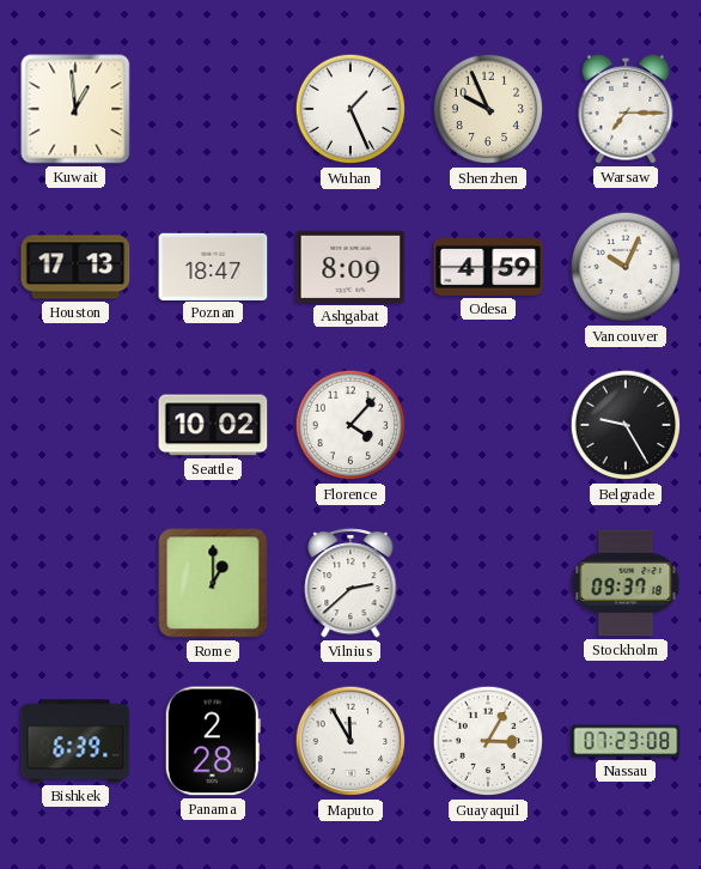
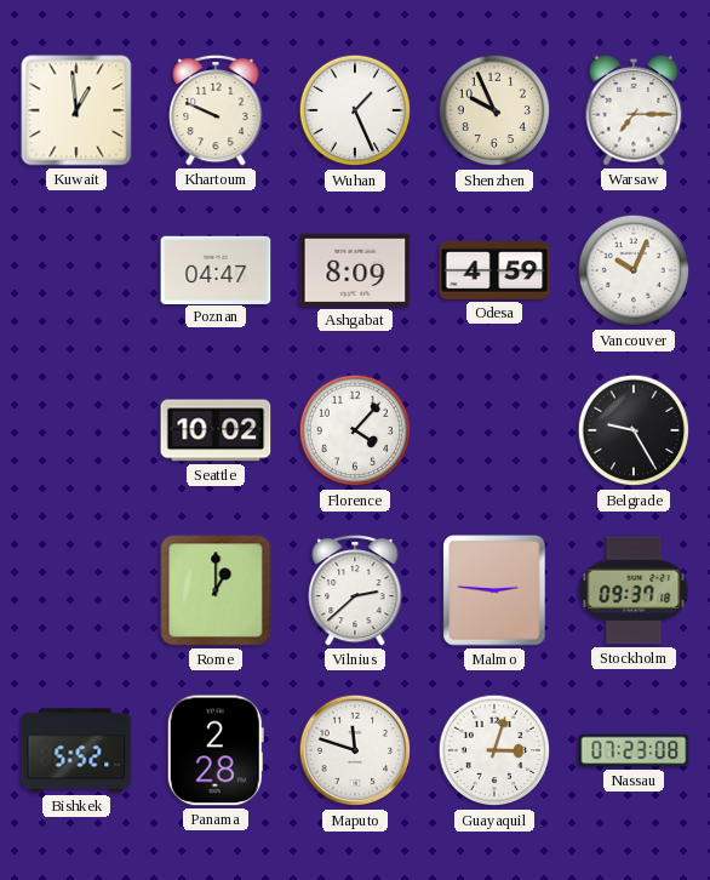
Khartoum: none -> 9:49 (216, 110)
Houston: 17:13 -> none (75, 267)
Poznan: 18:47 -> 04:47 (216, 269)
Malmo: none -> 2:46 (494, 590)
Bishkek: 6:39 -> 5:52 (76, 750)
Maputo: 11:55 -> 11:48 (355, 750)
Guayaquil: 3:05 -> 3:03 (494, 750)
